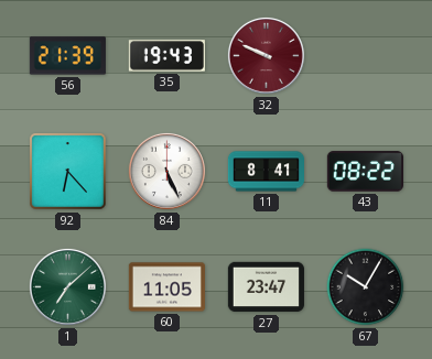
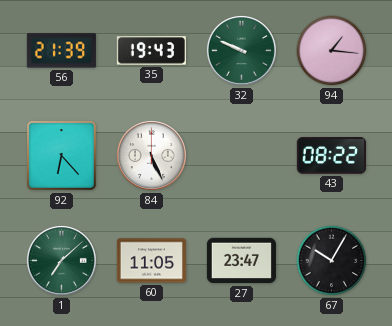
32 dial: burgundy -> green (241, 50)
94: none -> 1:16 (332, 51)
11: 8:41 -> none (266, 172)
